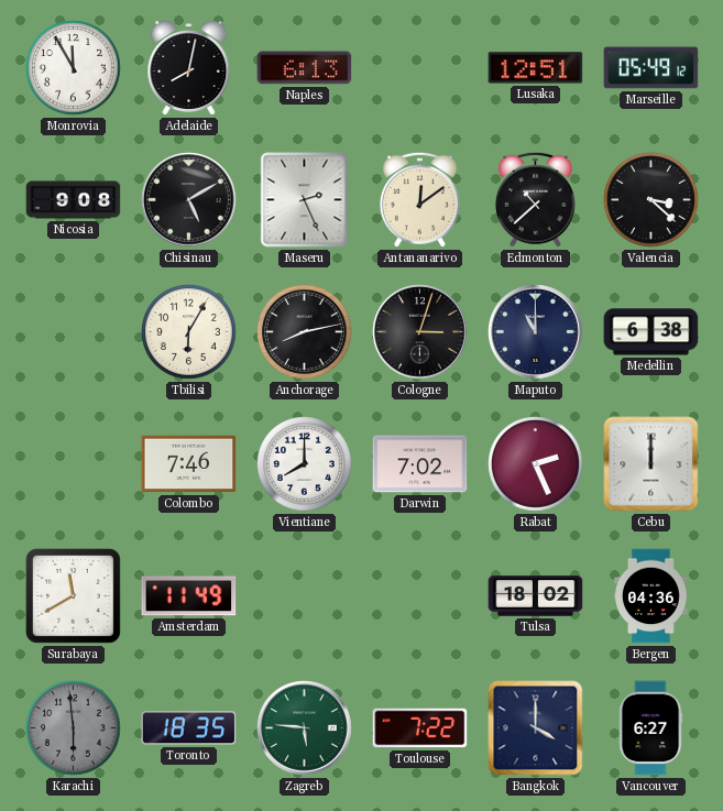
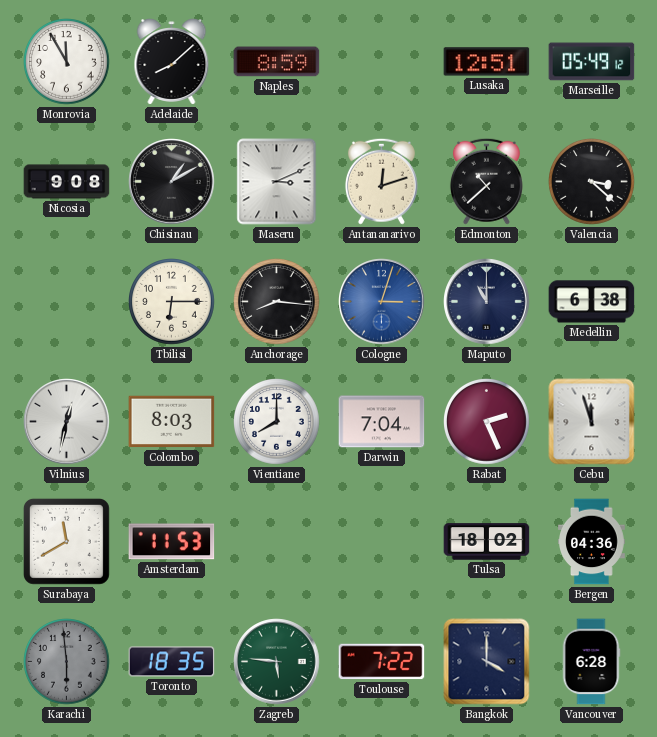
Adelaide: 8:02 -> 8:08 (172, 62)
Naples: 6:13 -> 8:59 (277, 62)
Chisinau: 5:10 -> 1:10 (172, 182)
Maseru: 2:26 -> 3:11 (277, 182)
Antananarivo: 12:09 -> 12:12 (381, 181)
Tbilisi: 6:05 -> 6:15 (172, 302)
Anchorage: 8:13 -> 8:16 (277, 302)
Cologne dial: black -> blue (382, 302)
Vilnius: none -> 12:32 (67, 422)
Colombo: 7:46 -> 8:03 (172, 422)
Darwin: 7:02 -> 7:04 (382, 422)
Cebu: 12:00 -> 11:57 (592, 422)
Amsterdam: 11:49 -> 11:53 (172, 542)
Vancouver: 6:27 -> 6:28 (591, 662)
